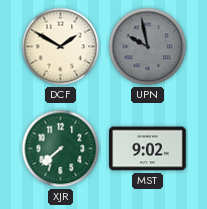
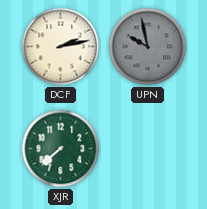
DCF: 1:50 -> 2:13 (61, 47)
MST: 9:02 -> none (148, 149)
